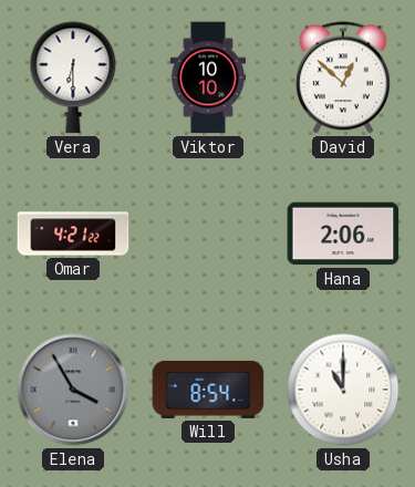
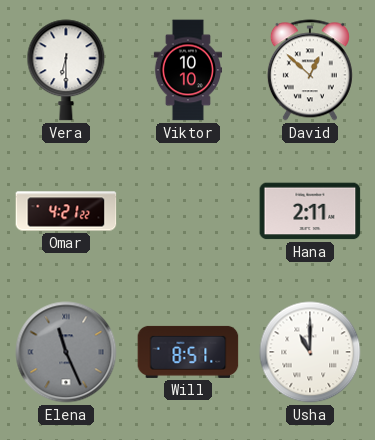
Hana: 2:06 -> 2:11 (310, 211)
Elena: 3:55 -> 11:26 (66, 352)
Will: 8:54 -> 8:51 (188, 352)
